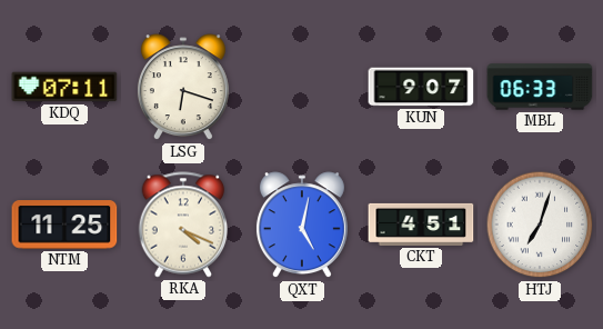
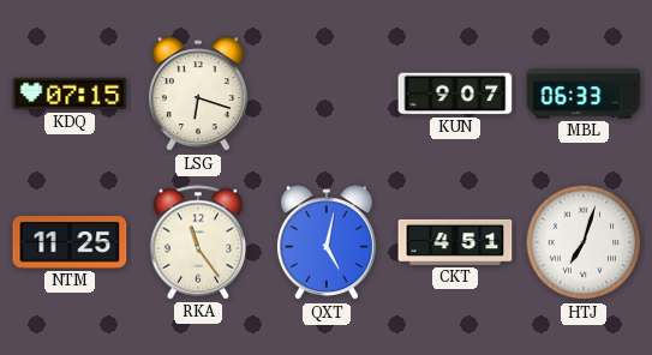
KDQ: 07:11 -> 07:15 (70, 94)
RKA: 4:19 -> 11:24 (198, 242)
